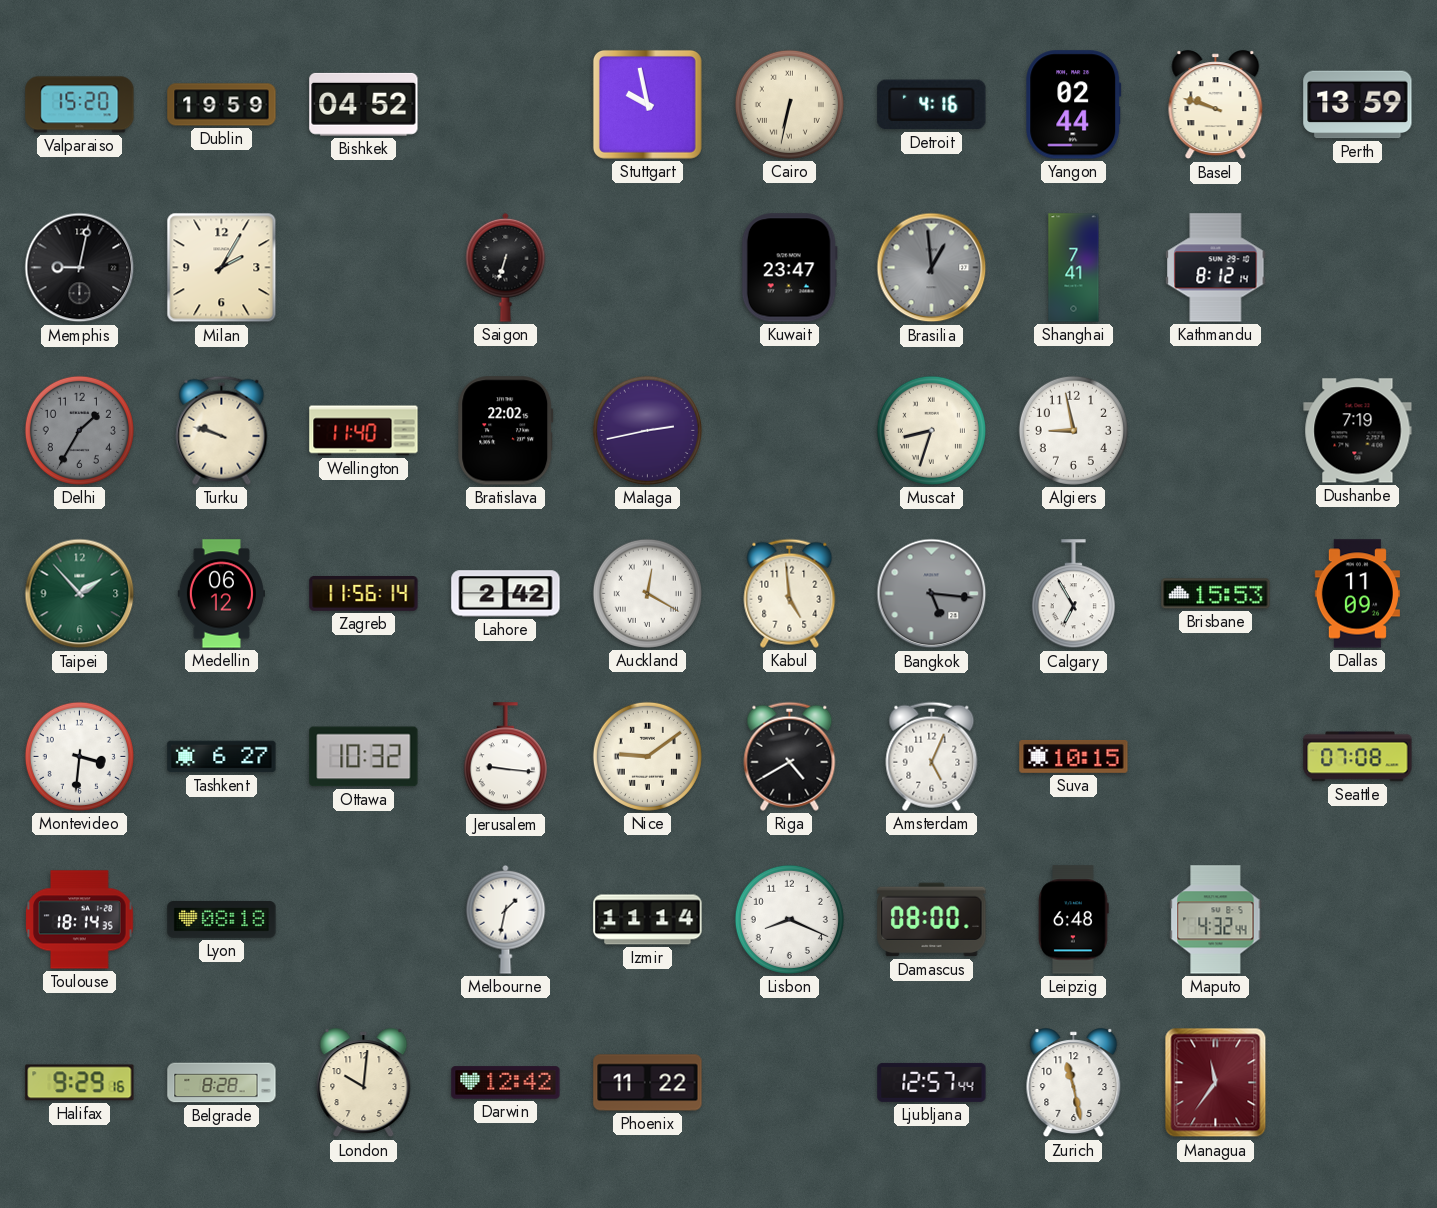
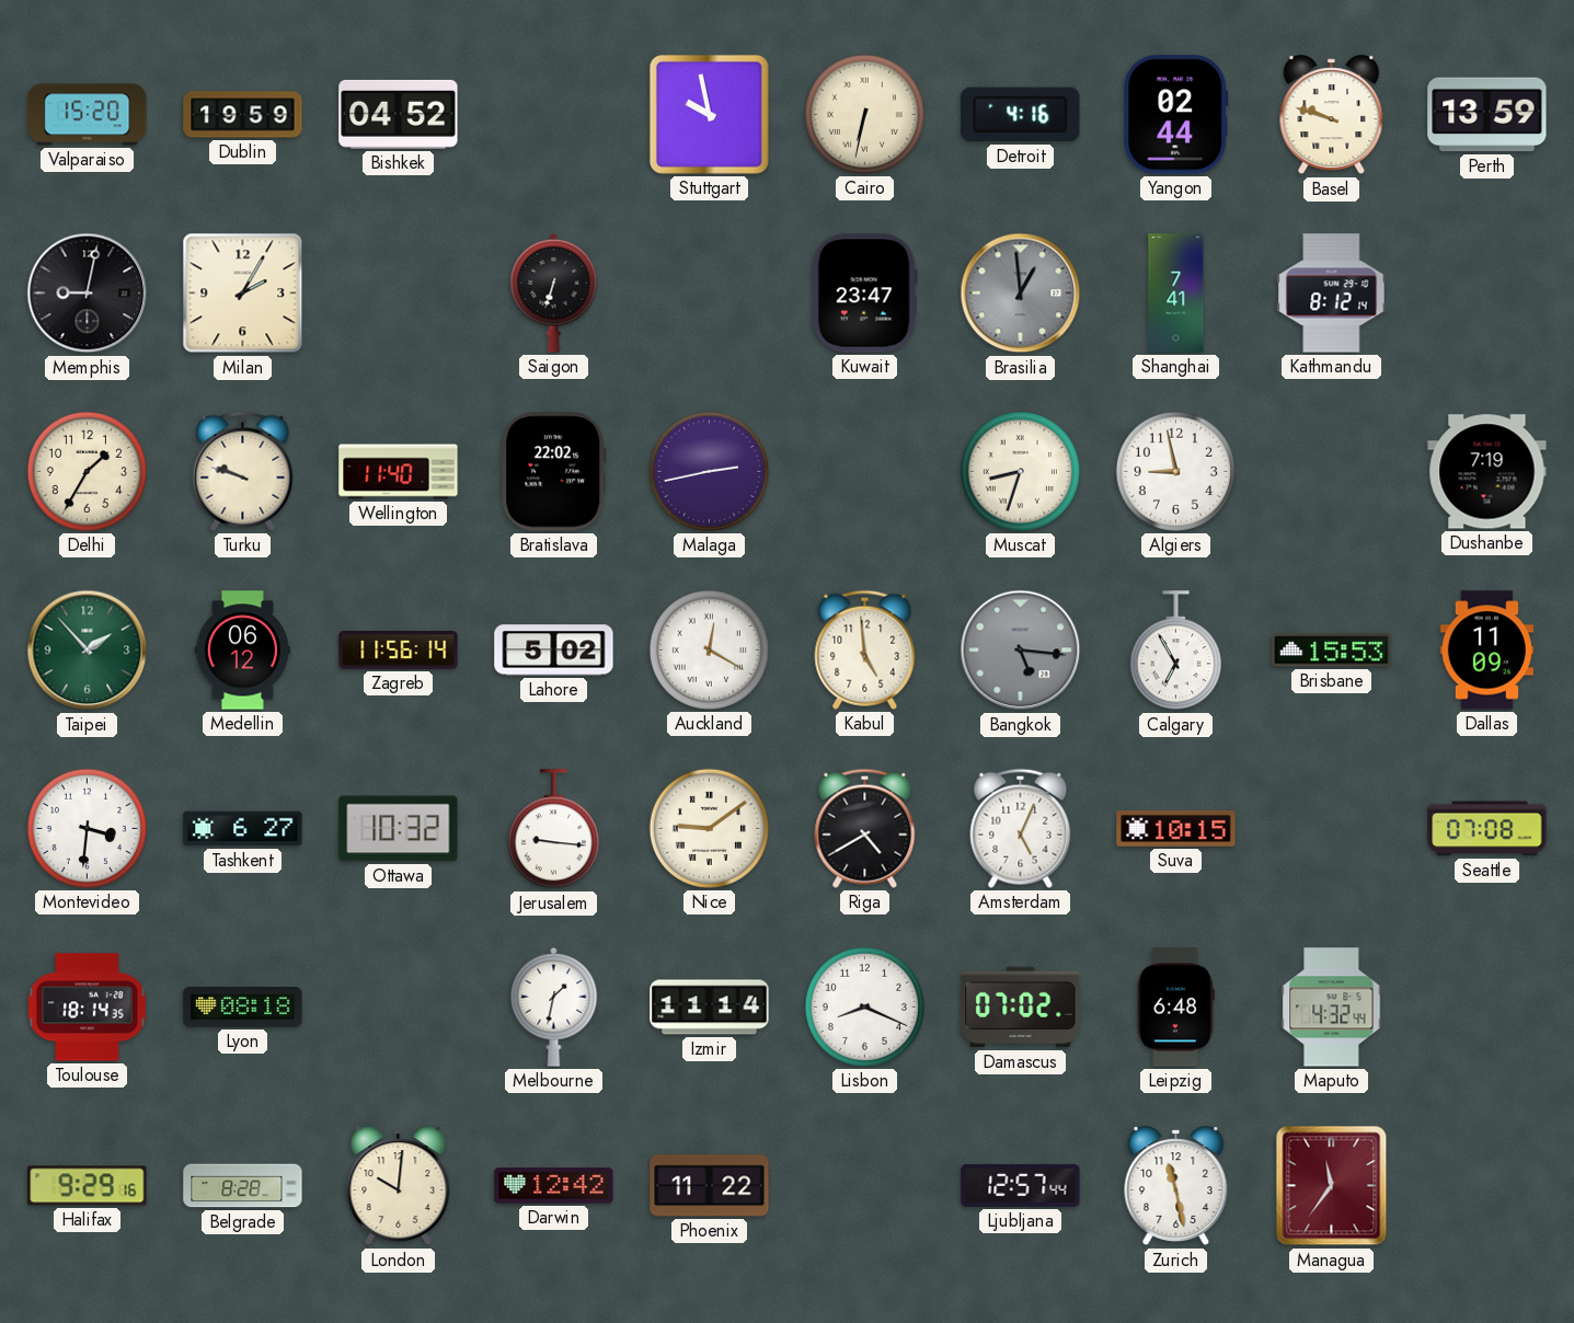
Delhi dial: grey -> cream (87, 471)
Lahore: 2:42 -> 5:02 (554, 651)
Damascus: 08:00 -> 07:02 (1021, 1008)
